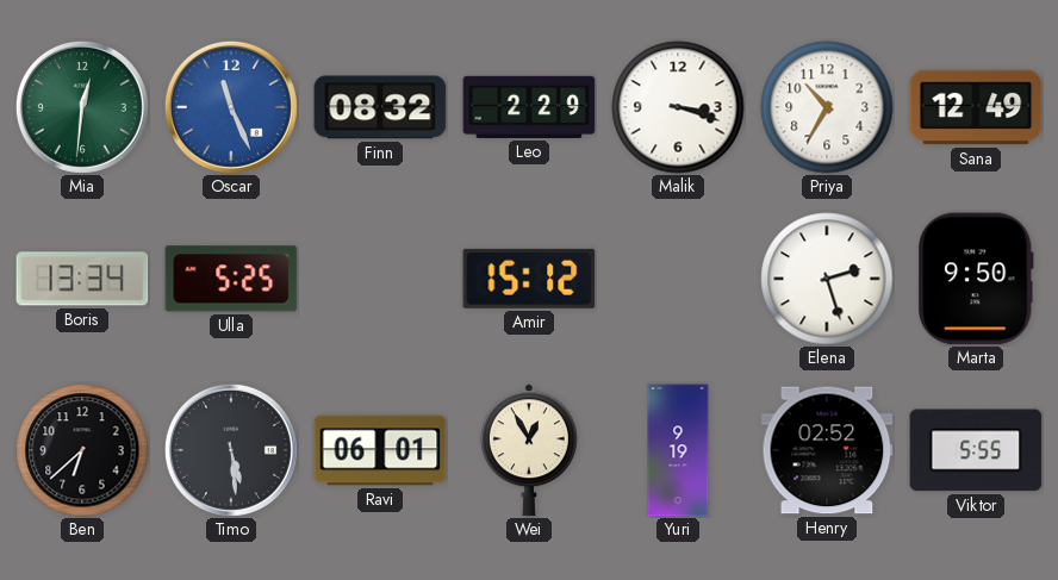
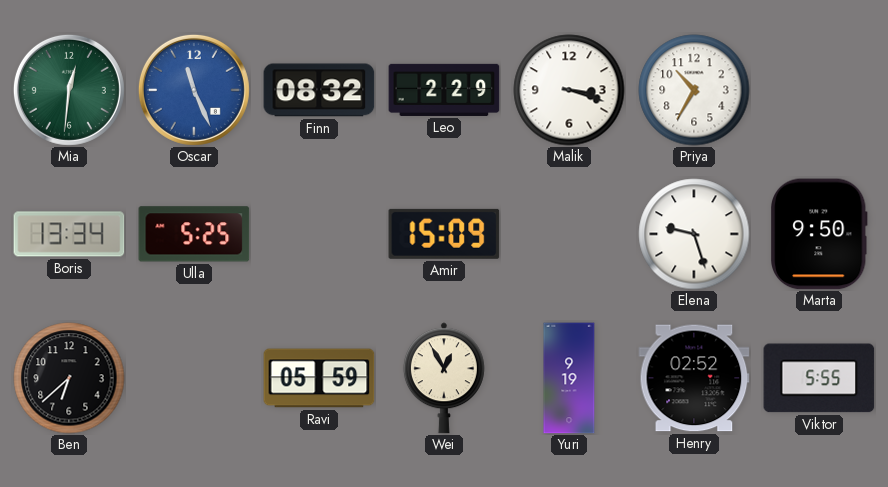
Sana: 12:49 -> none (976, 107)
Amir: 15:12 -> 15:09 (444, 234)
Elena: 2:27 -> 9:27 (694, 234)
Timo: 5:29 -> none (231, 450)
Ravi: 06:01 -> 05:59 (319, 378)
